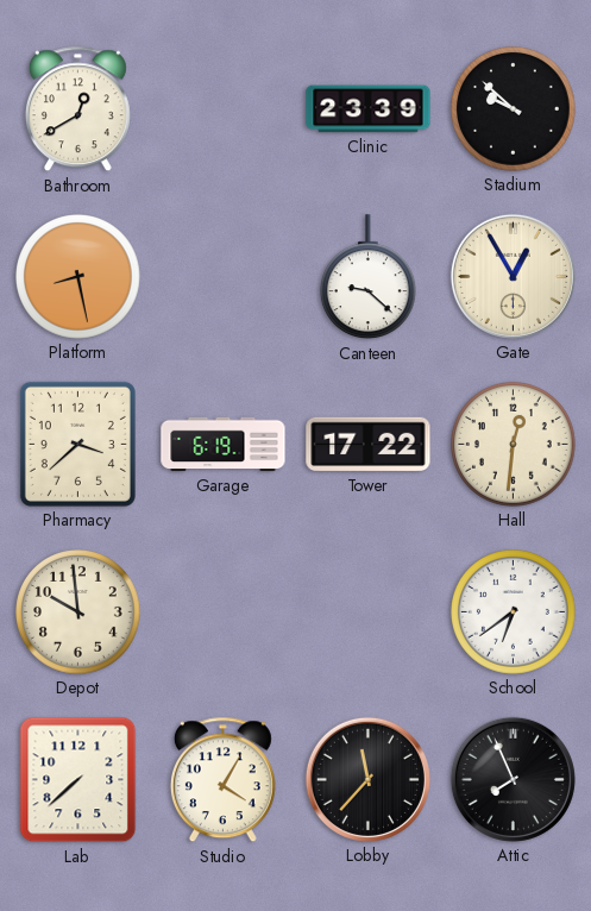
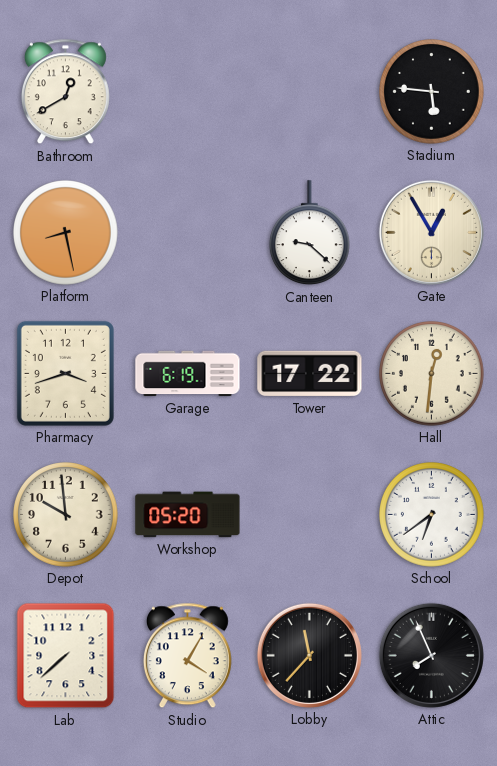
Clinic: 23:39 -> none (369, 109)
Stadium: 9:52 -> 5:46 (432, 92)
Pharmacy: 3:38 -> 3:42 (65, 373)
Workshop: none -> 05:20 (188, 515)
